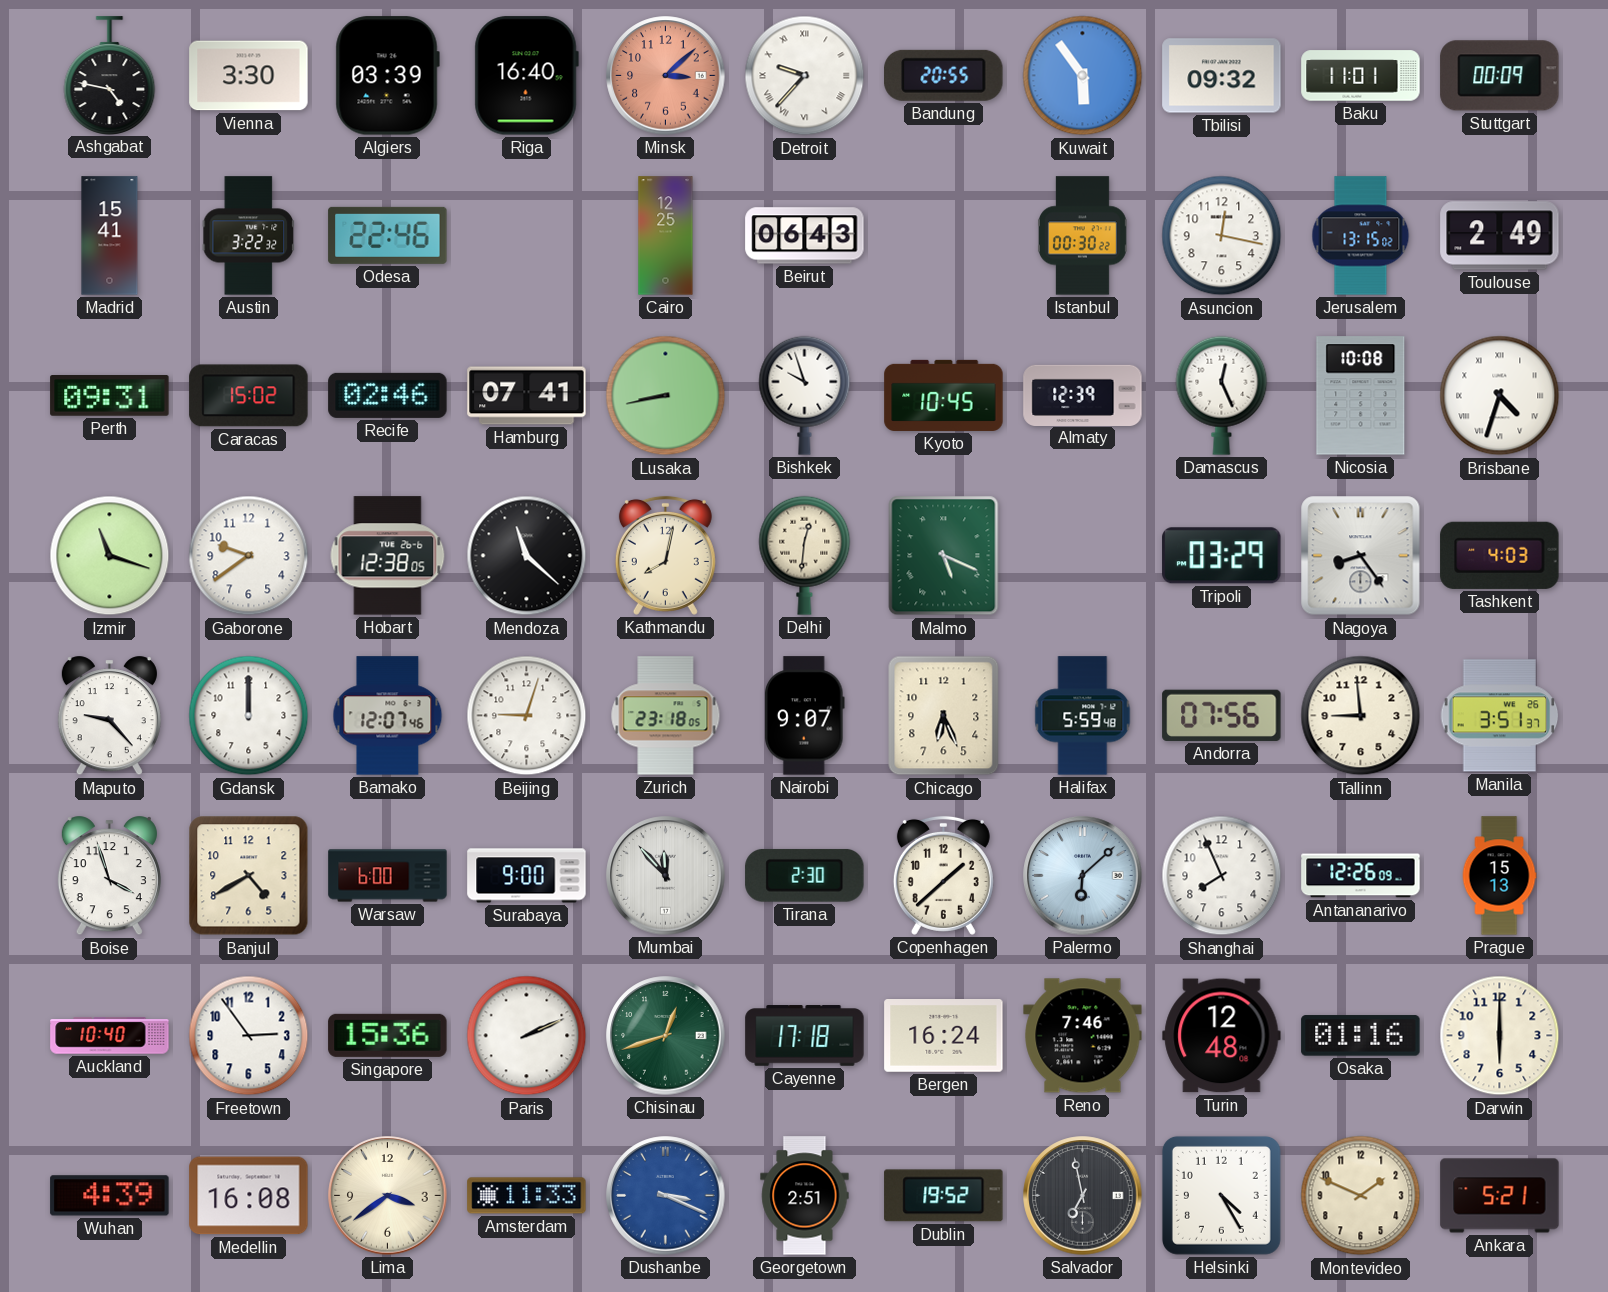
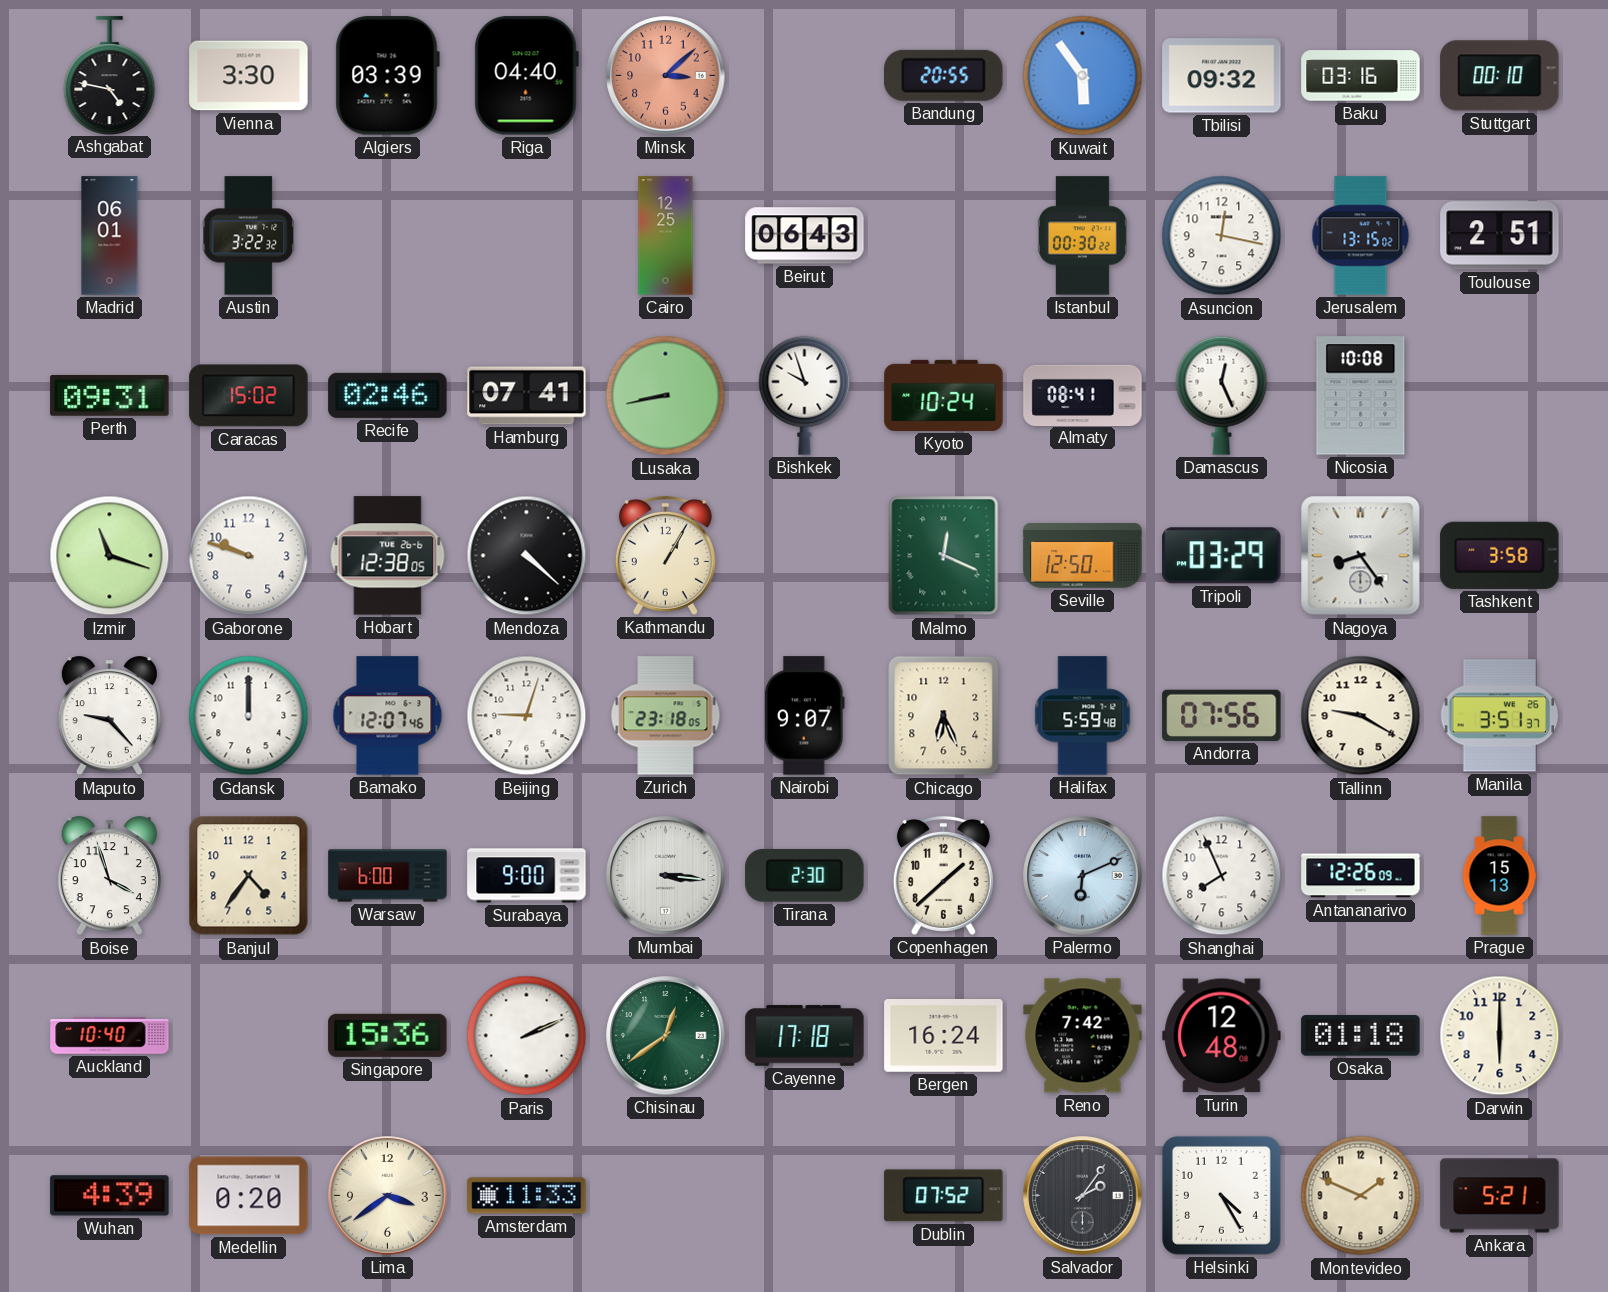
Riga: 16:40 -> 04:40 (526, 76)
Detroit: 9:37 -> none (805, 76)
Baku: 11:01 -> 03:16 (1361, 76)
Stuttgart: 00:09 -> 00:10 (1500, 76)
Madrid: 15:41 -> 06:01 (110, 236)
Odesa: 22:46 -> none (388, 235)
Toulouse: 2:49 -> 2:51 (1500, 236)
Kyoto: 10:45 -> 10:24 (944, 395)
Almaty: 12:39 -> 08:41 (1083, 395)
Brisbane: 4:33 -> none (1500, 396)
Gaborone: 9:39 -> 9:48 (249, 556)
Mendoza: 11:22 -> 4:22 (527, 556)
Kathmandu: 8:02 -> 1:05 (665, 555)
Delhi: 12:31 -> none (805, 555)
Malmo: 5:19 -> 12:19 (944, 556)
Seville: none -> 12:50 (1083, 556)
Tashkent: 4:03 -> 3:58 (1500, 555)
Tallinn: 8:59 -> 9:20 (1361, 716)
Banjul: 4:40 -> 4:36 (249, 876)
Mumbai: 11:53 -> 3:16 (666, 876)
Palermo: 6:08 -> 6:11 (1083, 876)
Freetown: 2:54 -> none (249, 1036)
Chisinau: 12:42 -> 12:39 (666, 1036)
Reno: 7:46 -> 7:42 (1083, 1036)
Osaka: 01:16 -> 01:18 (1361, 1036)
Medellin: 16:08 -> 0:20 (249, 1196)
Dushanbe: 3:19 -> none (666, 1196)
Georgetown: 2:51 -> none (805, 1196)
Dublin: 19:52 -> 07:52 (944, 1196)
Salvador: 6:58 -> 2:06 (1083, 1196)
